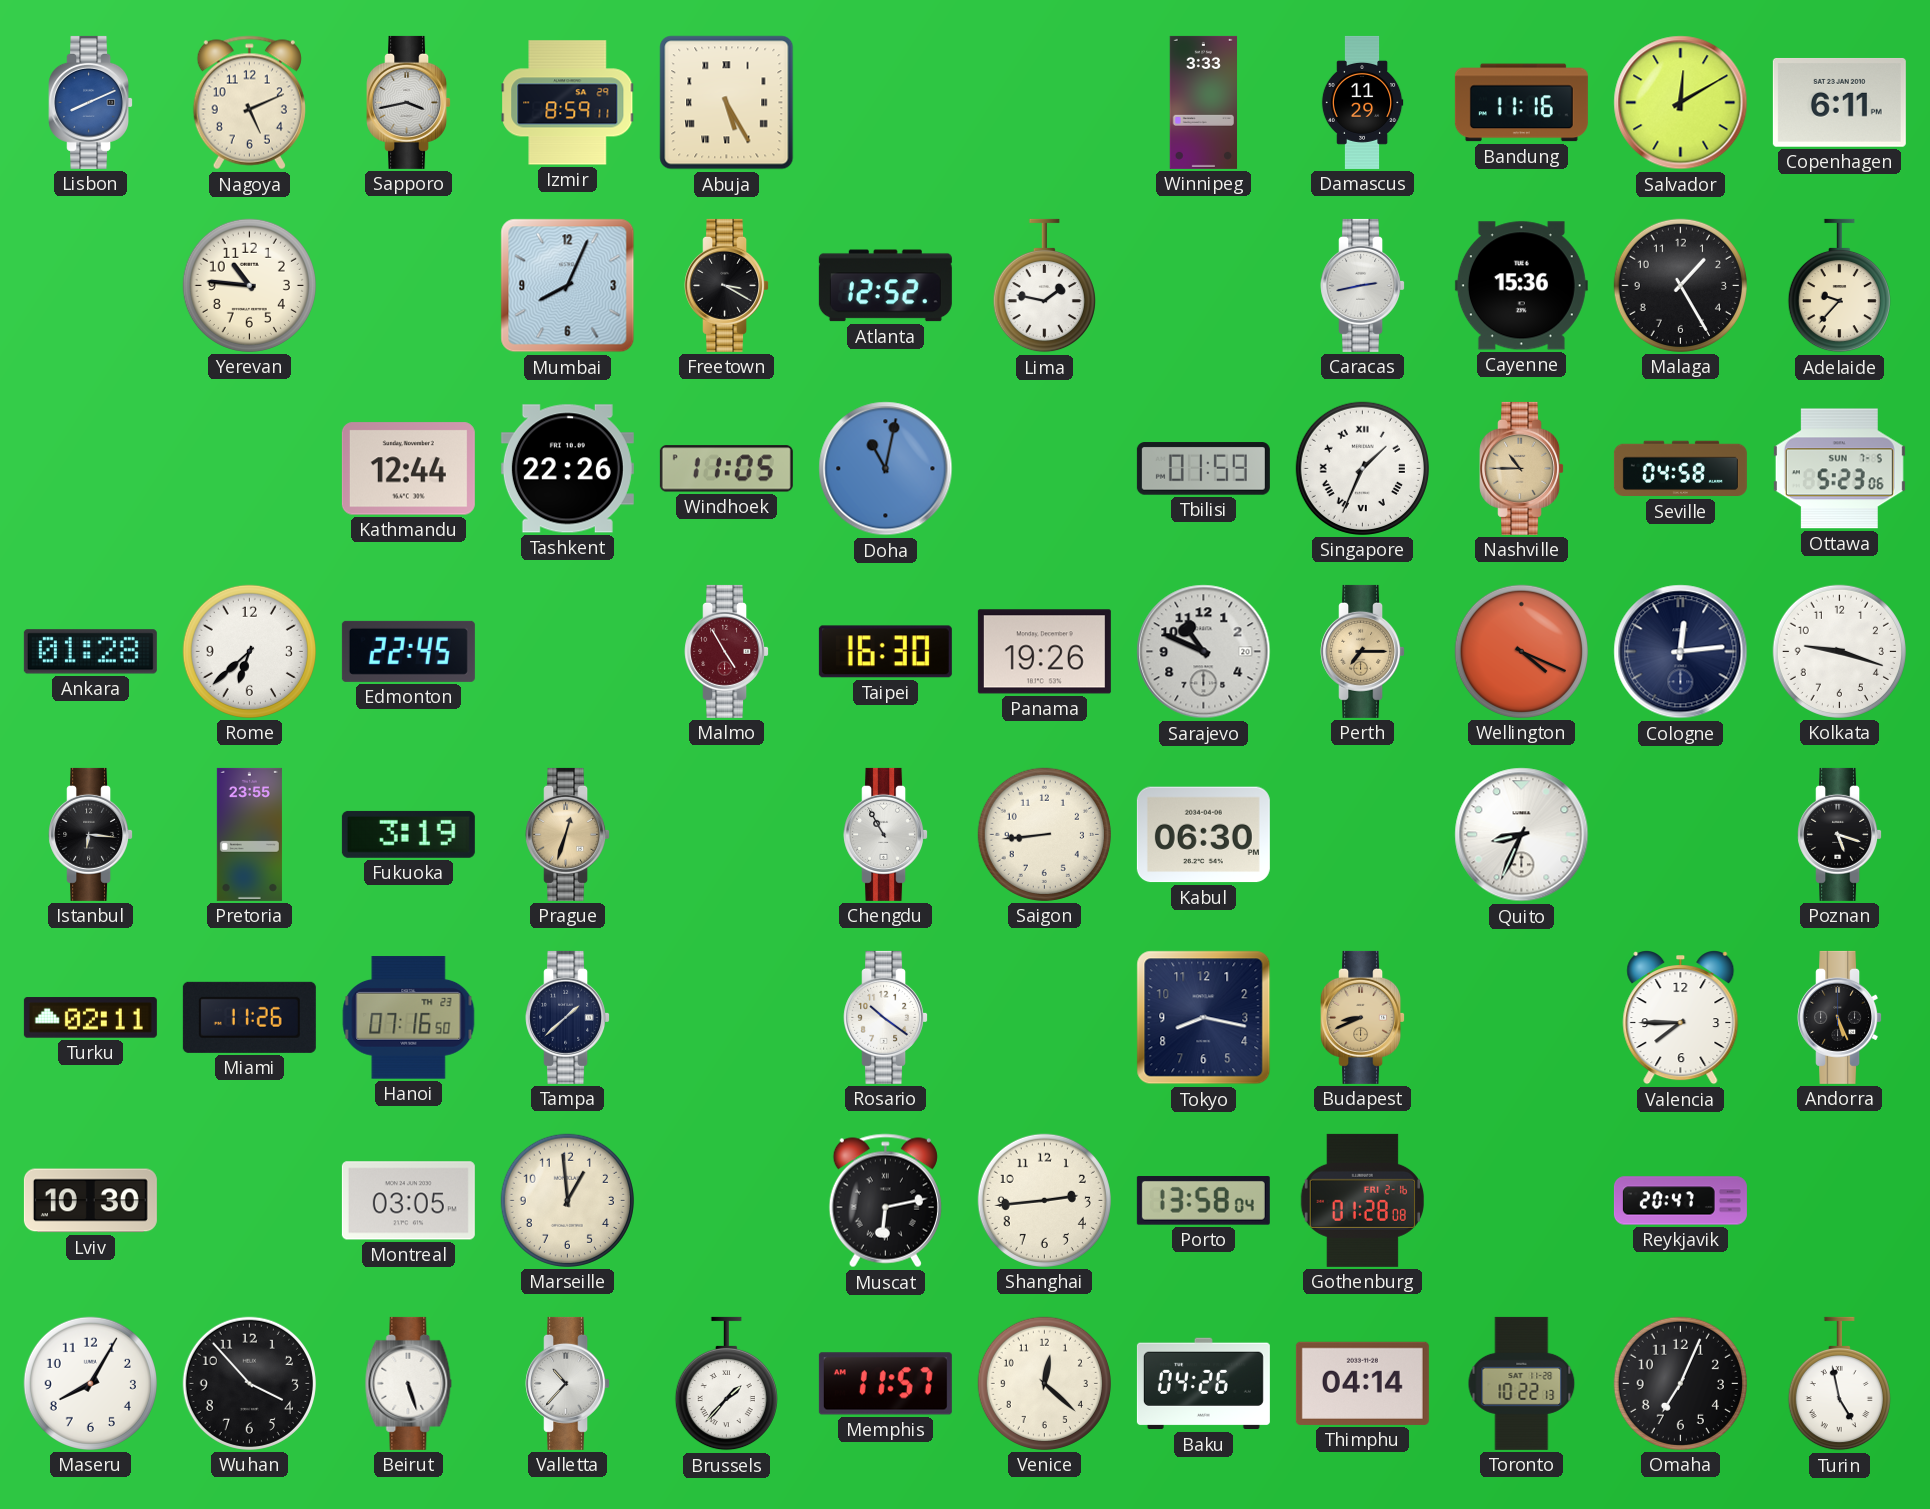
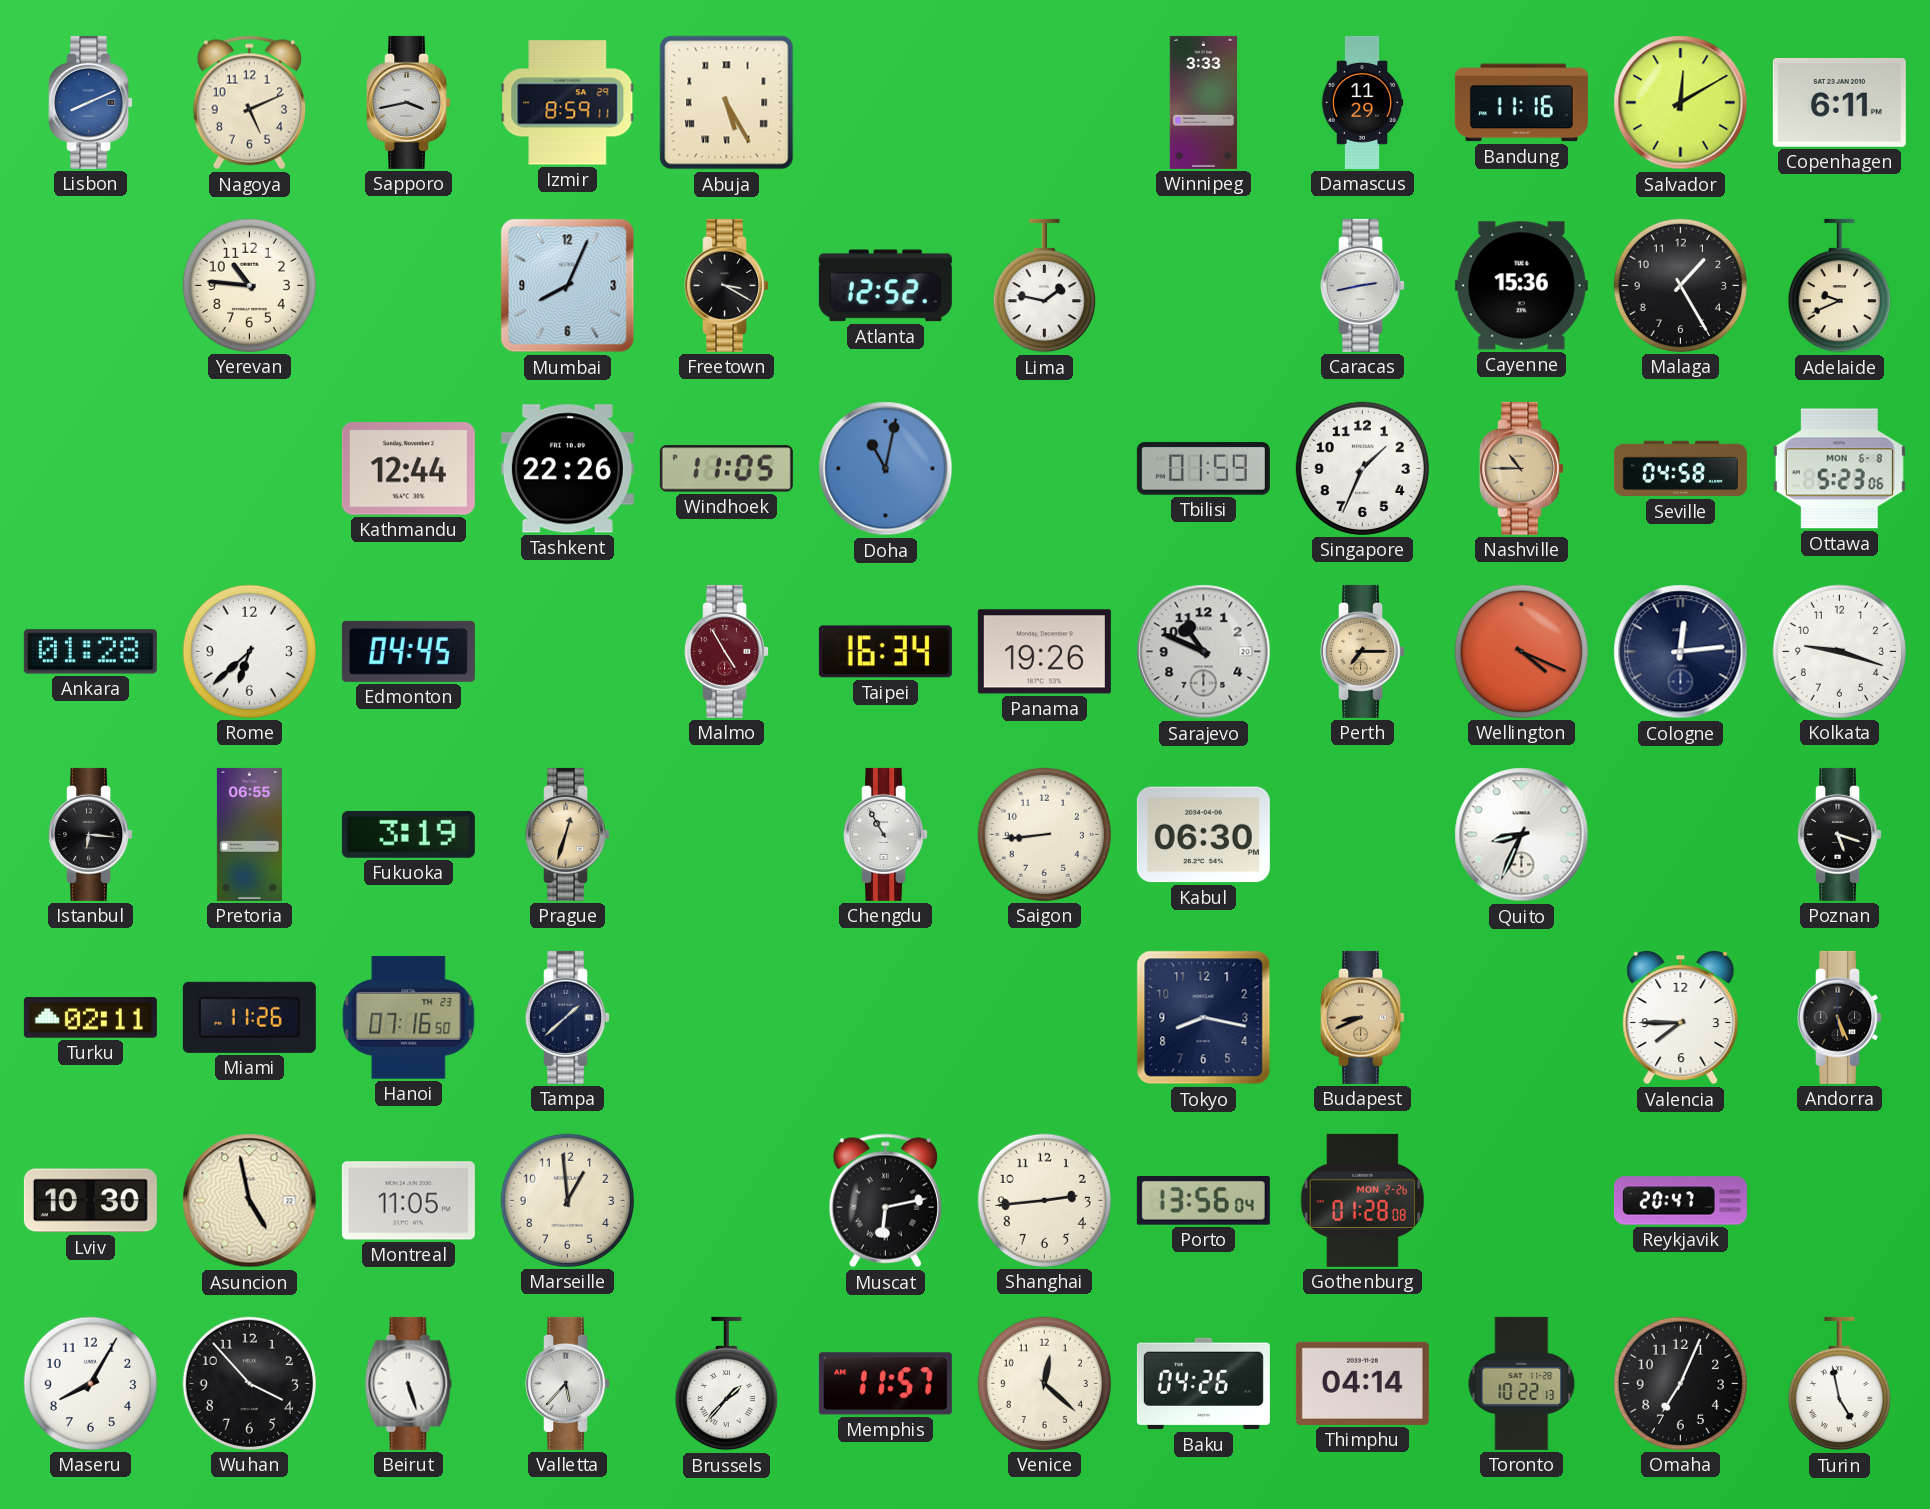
Adelaide: 9:37 -> 9:41 (1839, 286)
Singapore numerals: Roman -> Arabic (1362, 468)
Ottawa date: SUN 7-5 -> MON 6-8 (1839, 469)
Edmonton: 22:45 -> 04:45 (408, 651)
Taipei: 16:30 -> 16:34 (885, 652)
Pretoria: 23:55 -> 06:55 (249, 834)
Rosario: 10:21 -> none (886, 1017)
Asuncion: none -> 4:58 (250, 1201)
Montreal: 03:05 -> 11:05 (408, 1201)
Porto: 13:58 -> 13:56 (1203, 1201)
Gothenburg date: FRI 2-16 -> MON 2-26 (1362, 1200)
Valletta: 10:37 -> 5:37 (568, 1383)
